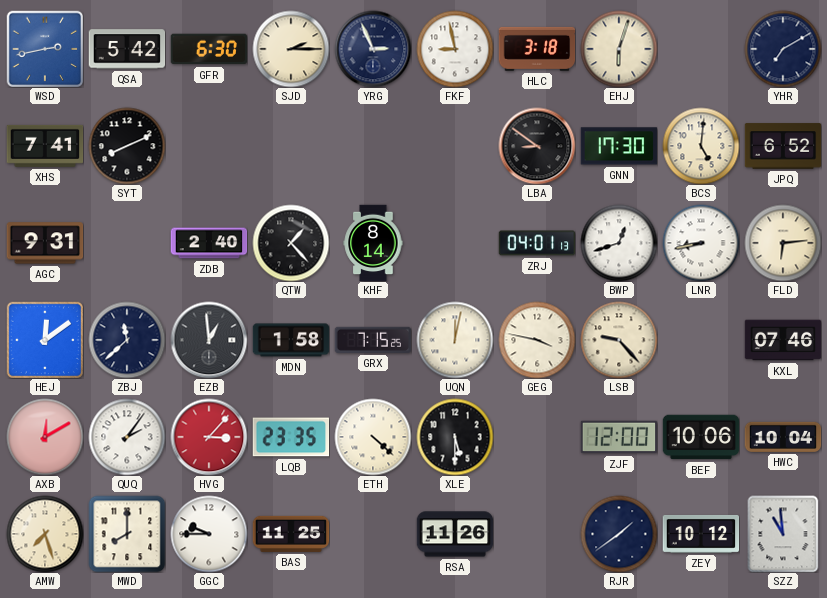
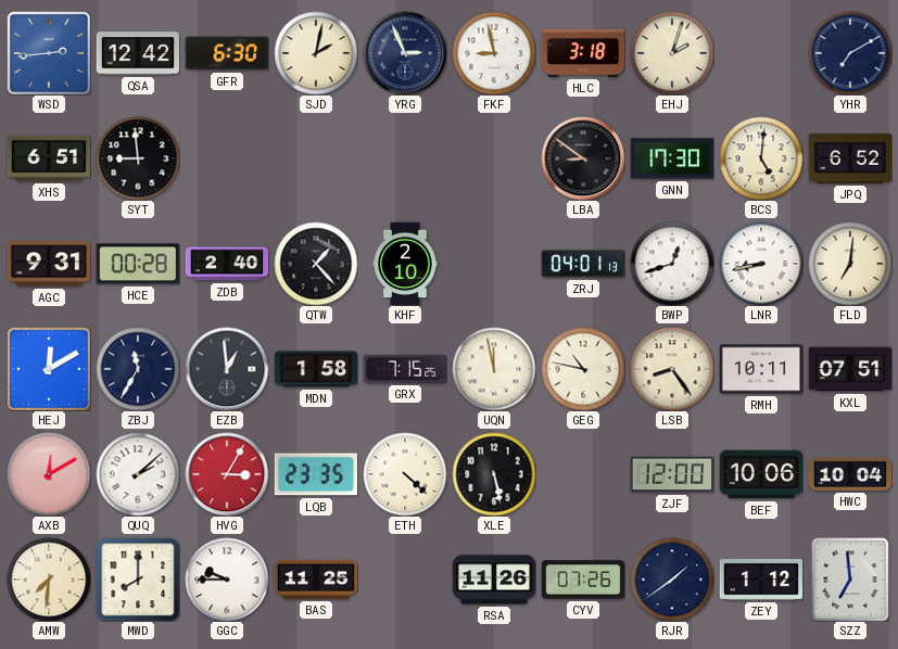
WSD: 2:43 -> 2:44 (49, 53)
QSA: 5:42 -> 12:42 (138, 53)
SJD: 2:15 -> 2:02 (316, 53)
EHJ: 6:03 -> 2:03 (672, 53)
XHS: 7:41 -> 6:51 (49, 158)
SYT: 8:11 -> 8:59 (138, 158)
HCE: none -> 00:28 (138, 264)
KHF: 8:14 -> 2:10 (405, 264)
FLD: 6:14 -> 7:01 (850, 264)
HEJ: 12:09 -> 12:10 (49, 368)
ZBJ: 11:38 -> 11:35 (138, 369)
UQN: 12:02 -> 11:58 (494, 369)
GEG: 3:47 -> 10:47 (583, 369)
LSB: 9:23 -> 8:24 (672, 369)
RMH: none -> 10:11 (761, 369)
KXL: 07:46 -> 07:51 (850, 369)
QUQ: 2:06 -> 2:08 (138, 474)
HVG: 3:07 -> 3:05 (227, 474)
XLE: 5:30 -> 5:28 (494, 474)
AMW: 7:27 -> 7:31 (49, 580)
CYV: none -> 07:26 (583, 580)
ZEY: 10:12 -> 1:12 (761, 580)
SZZ: 10:59 -> 6:59 (850, 580)
